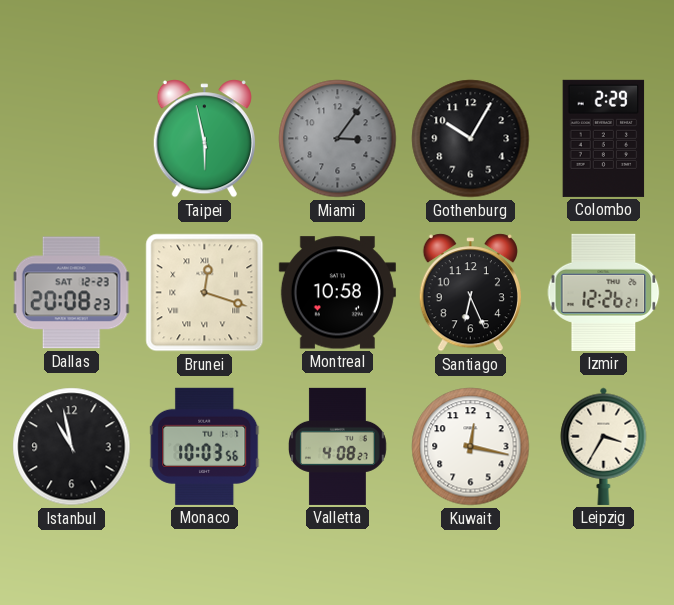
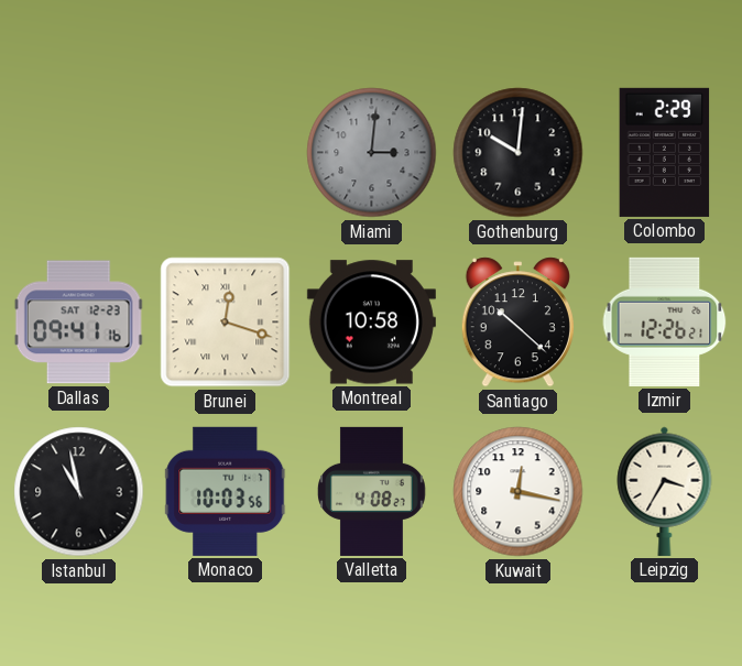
Taipei: 5:58 -> none (204, 139)
Miami: 3:06 -> 3:01 (372, 153)
Gothenburg: 10:05 -> 10:01 (519, 153)
Dallas: 20:08 -> 09:41 (78, 323)
Santiago: 6:26 -> 10:22 (517, 323)
